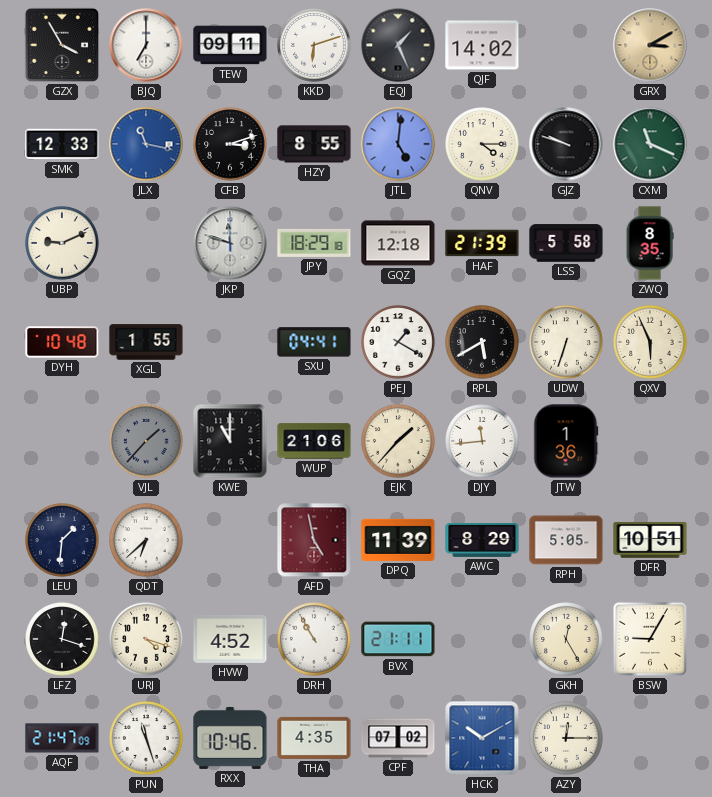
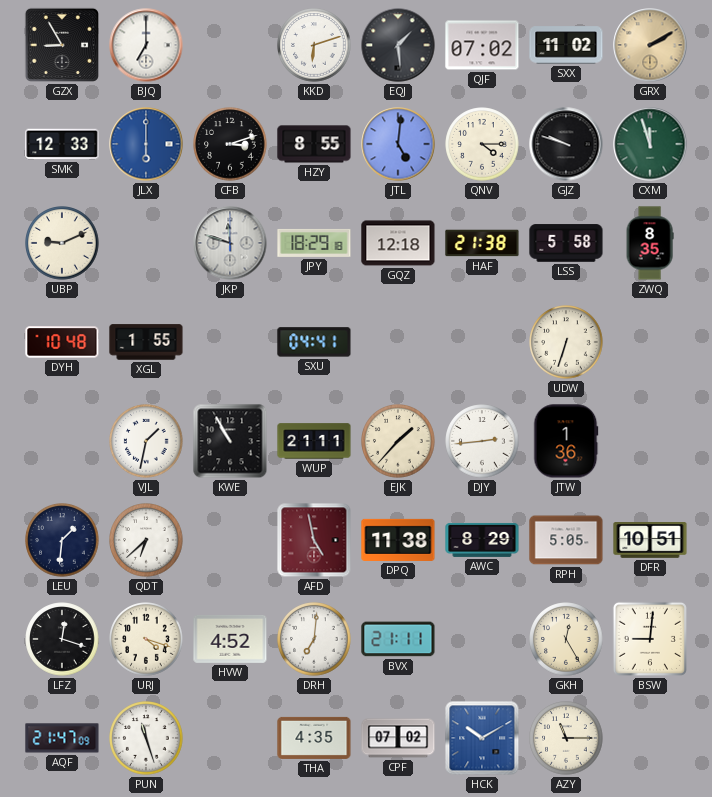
GZX: 3:55 -> 8:55 (62, 45)
TEW: 09:11 -> none (230, 45)
EQJ: 1:26 -> 1:29 (398, 45)
QJF: 14:02 -> 07:02 (482, 45)
SXX: none -> 11:02 (566, 45)
GRX: 3:10 -> 2:10 (650, 45)
JLX: 11:17 -> 6:00 (146, 144)
CXM: 11:19 -> 11:57 (650, 144)
HAF: 21:39 -> 21:38 (482, 243)
PEJ: 1:20 -> none (398, 342)
RPL: 5:40 -> none (482, 342)
QXV: 5:56 -> none (650, 342)
VJL: 1:37 -> 1:32 (146, 441)
VJL dial: grey -> white (146, 441)
KWE: 11:00 -> 10:55 (230, 441)
WUP: 21:06 -> 21:11 (314, 441)
DJY: 11:44 -> 2:44 (482, 441)
DPQ: 11:39 -> 11:38 (398, 540)
DRH: 10:55 -> 7:01 (314, 639)
BSW: 9:05 -> 9:01 (650, 639)
RXX: 10:46 -> none (230, 738)
AZY: 12:15 -> 11:15 (566, 738)
